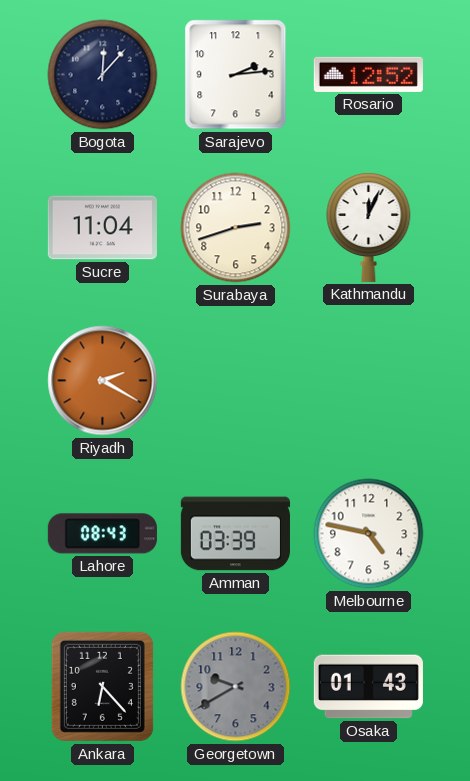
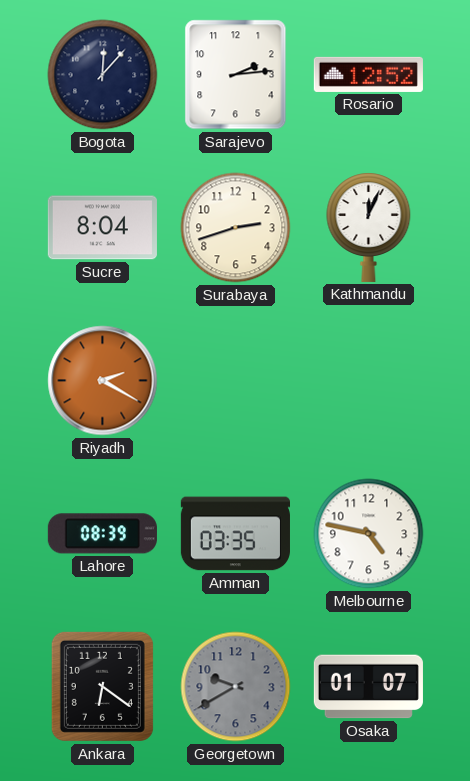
Sucre: 11:04 -> 8:04 (102, 228)
Lahore: 08:43 -> 08:39 (102, 534)
Amman: 03:39 -> 03:35 (235, 534)
Ankara: 6:23 -> 6:21 (102, 686)
Osaka: 01:43 -> 01:07 (368, 687)
